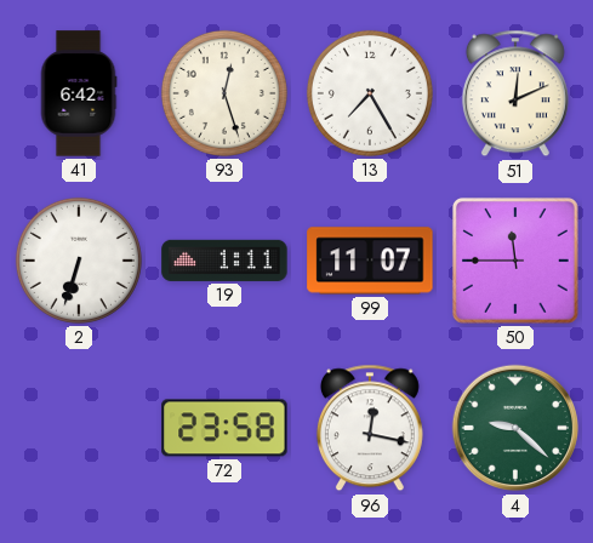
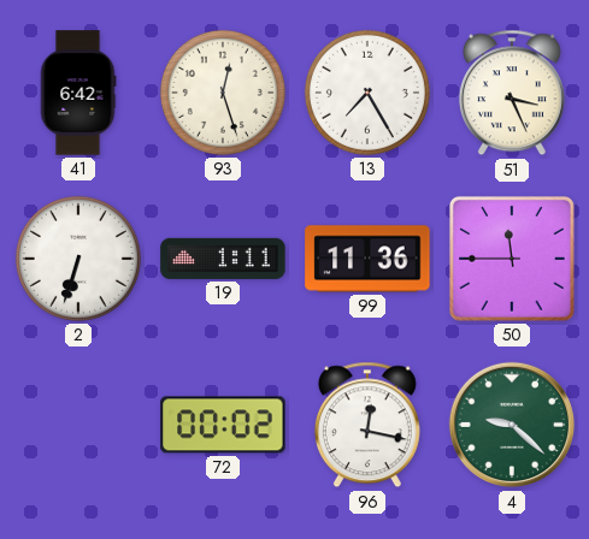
51: 12:11 -> 3:26 (512, 93)
99: 11:07 -> 11:36 (367, 259)
72: 23:58 -> 00:02 (223, 425)
